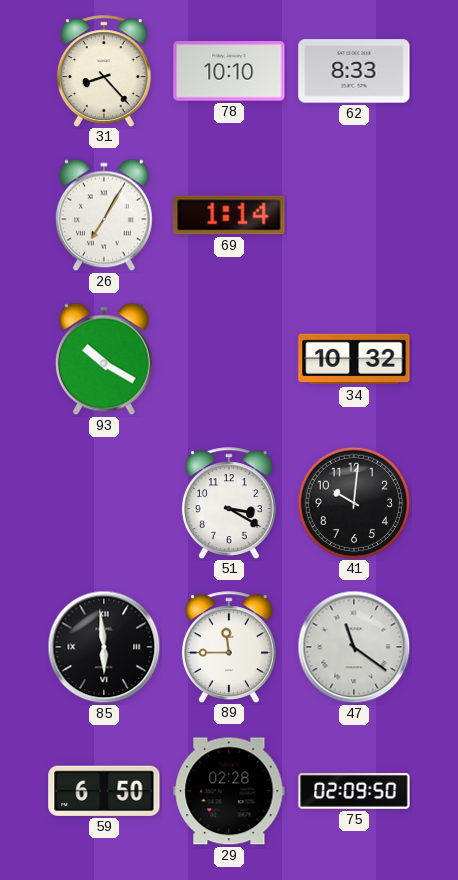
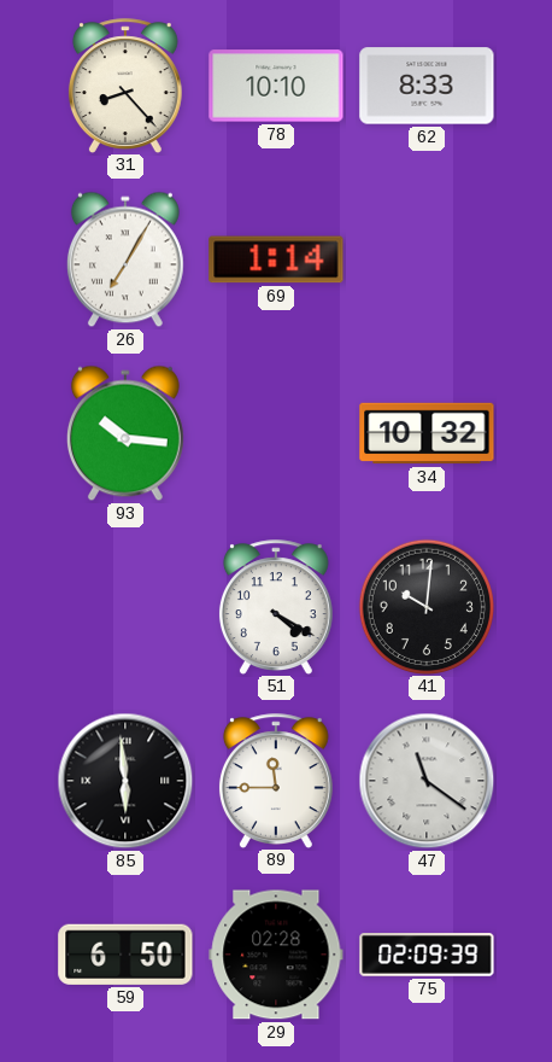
93: 10:20 -> 10:16 (125, 433)
51: 3:20 -> 4:20 (276, 607)
75: 02:09:50 -> 02:09:39 (427, 955)
